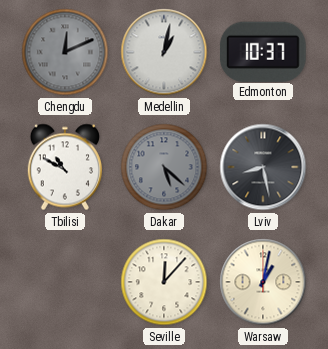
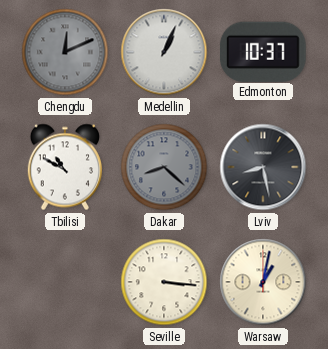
Medellin: 1:02 -> 1:04 (164, 52)
Dakar: 5:22 -> 8:22 (164, 167)
Seville: 12:07 -> 3:16 (164, 282)
